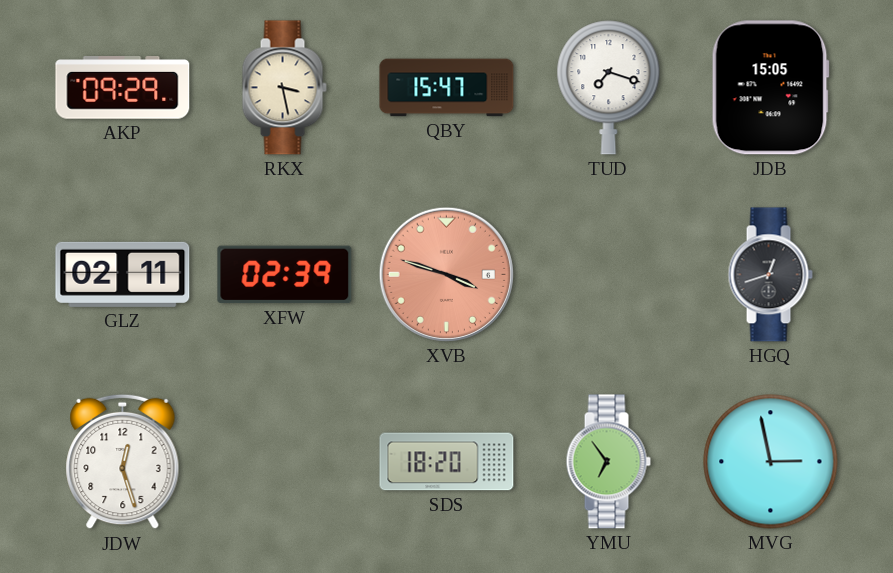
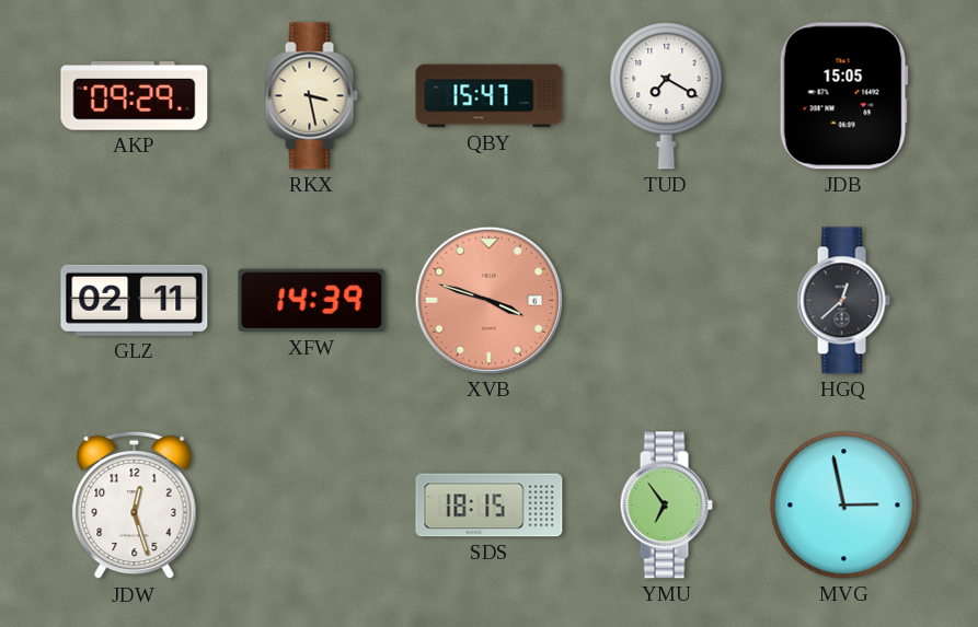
TUD: 7:18 -> 7:20 (667, 96)
XFW: 02:39 -> 14:39 (312, 301)
HGQ: 12:42 -> 12:38 (843, 301)
SDS: 18:20 -> 18:15 (490, 506)
